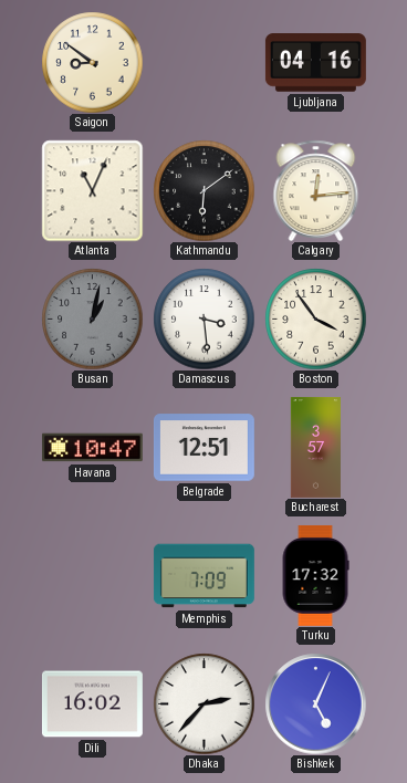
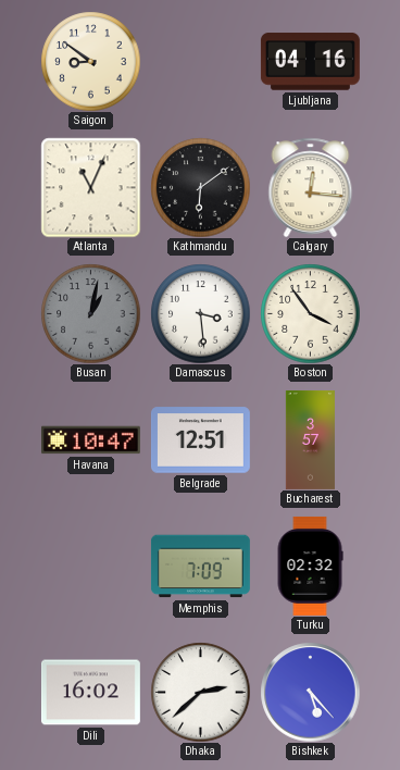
Calgary: 12:14 -> 12:16 (311, 187)
Turku: 17:32 -> 02:32 (310, 566)
Dhaka: 2:37 -> 2:38 (200, 692)
Bishkek: 5:04 -> 5:23 (310, 692)
